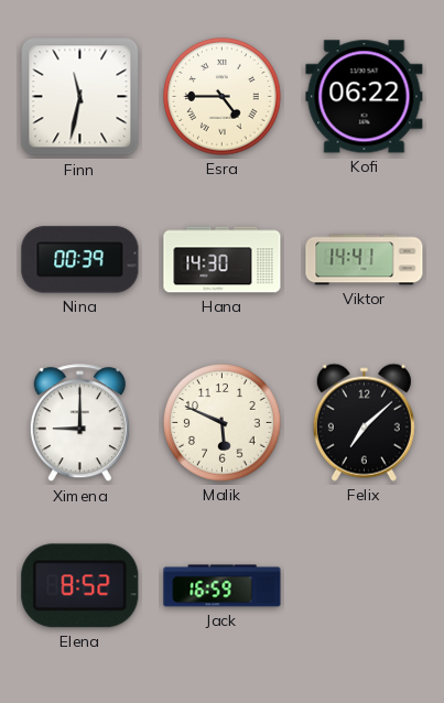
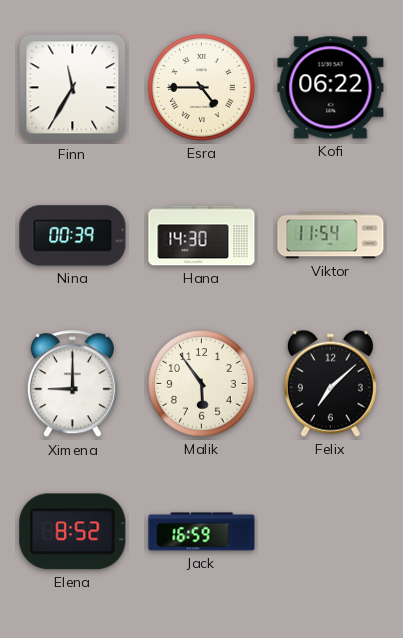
Finn: 11:32 -> 11:35 (73, 88)
Viktor: 14:41 -> 11:54 (331, 236)
Malik: 5:49 -> 5:54 (202, 384)
